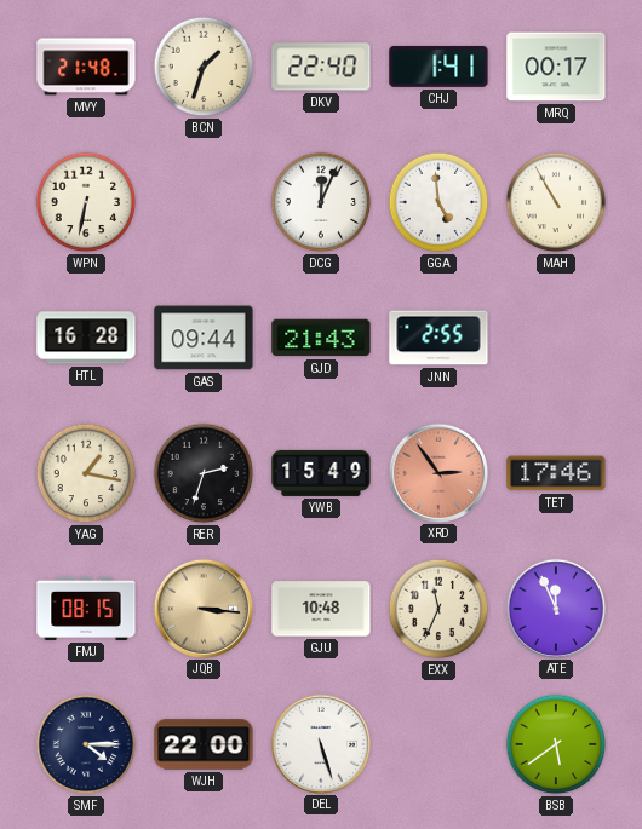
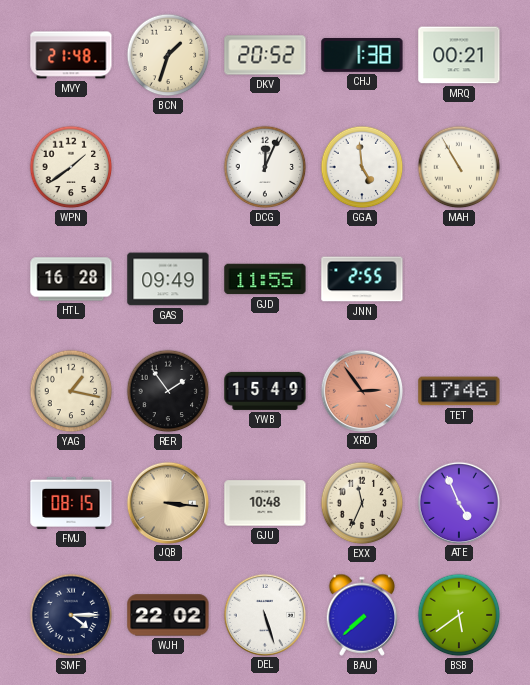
DKV: 22:40 -> 20:52 (265, 55)
CHJ: 1:41 -> 1:38 (362, 56)
MRQ: 00:17 -> 00:21 (459, 55)
WPN: 6:32 -> 1:39 (71, 167)
GAS: 09:44 -> 09:49 (168, 279)
GJD: 21:43 -> 11:55 (265, 279)
RER: 2:33 -> 1:54 (168, 391)
ATE: 11:56 -> 4:56 (458, 502)
WJH: 22:00 -> 22:02 (168, 615)
BAU: none -> 7:38 (362, 615)
